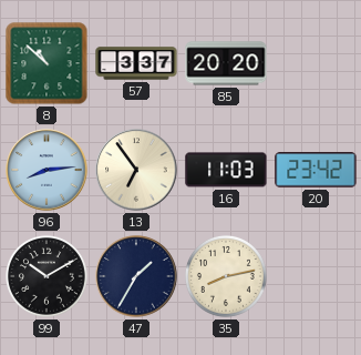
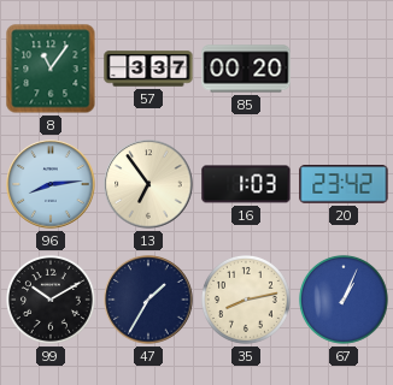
8: 10:52 -> 11:06 (51, 69)
85: 20:20 -> 00:20 (246, 69)
16: 11:03 -> 1:03 (246, 184)
67: none -> 1:04 (344, 300)
